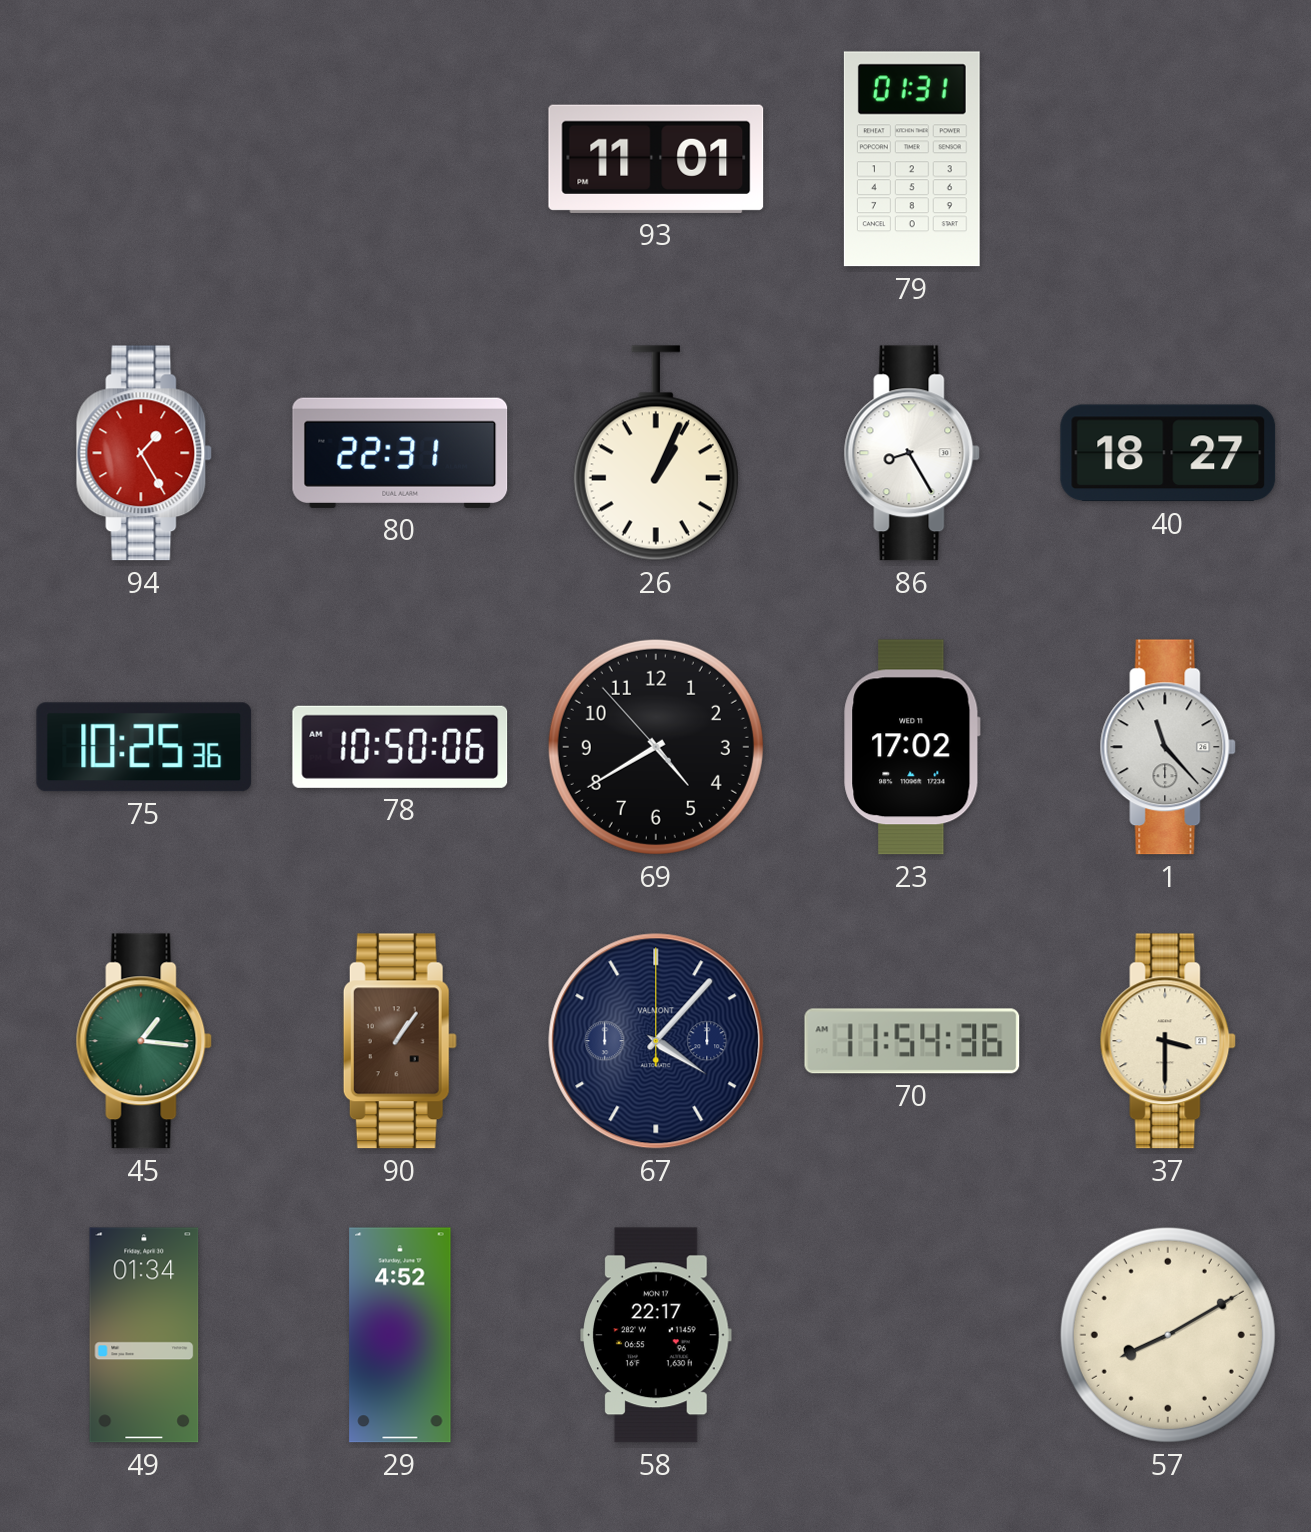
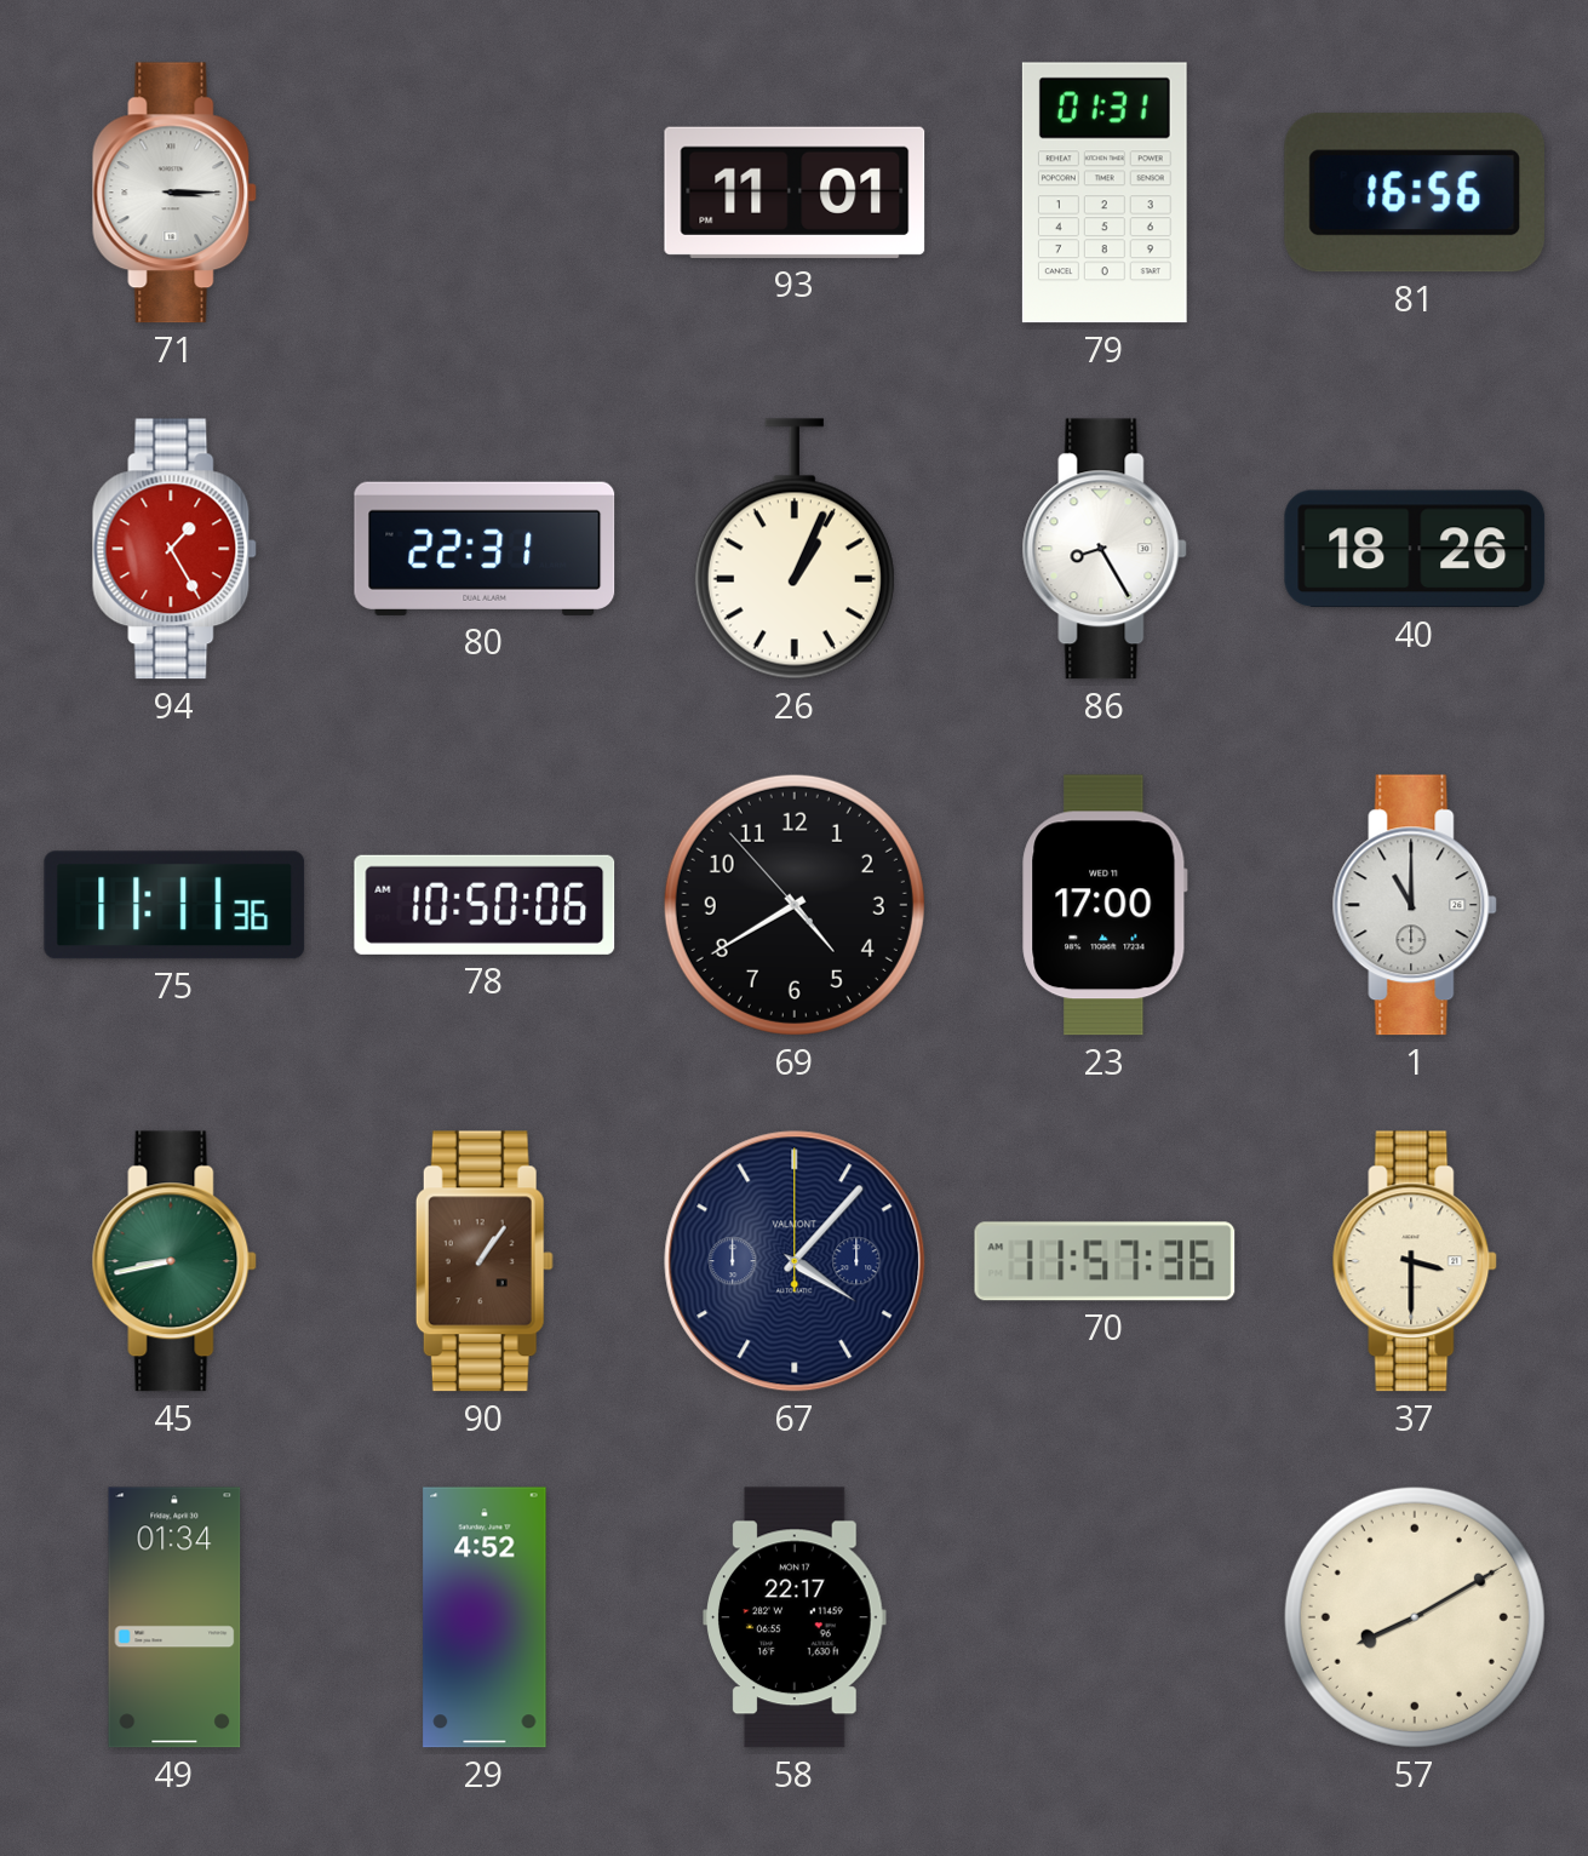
71: none -> 3:15 (174, 193)
81: none -> 16:56 (1414, 193)
40: 18:27 -> 18:26 (1415, 549)
75: 10:25 -> 11:11 (174, 905)
23: 17:02 -> 17:00 (1105, 905)
1: 11:23 -> 11:00 (1415, 905)
45: 1:16 -> 8:43 (174, 1261)
70: 11:54 -> 11:57 (1105, 1261)
